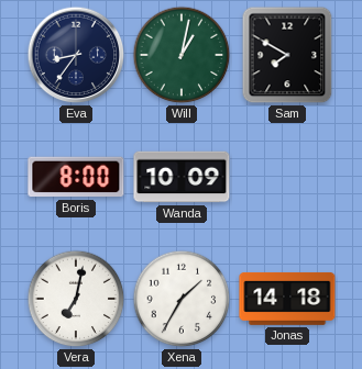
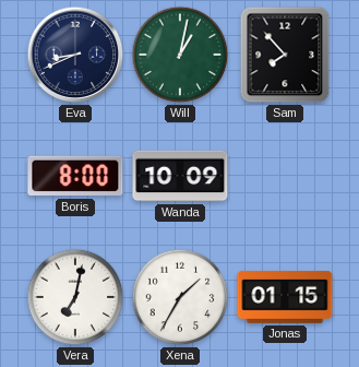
Eva: 8:36 -> 8:41 (75, 55)
Sam: 7:50 -> 7:53 (285, 55)
Jonas: 14:18 -> 01:15 (285, 297)
